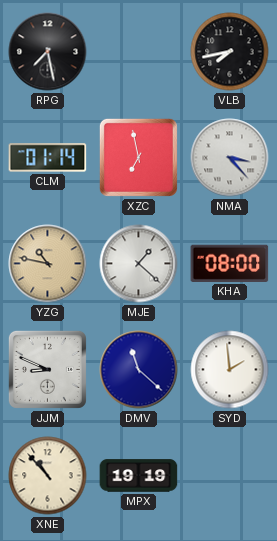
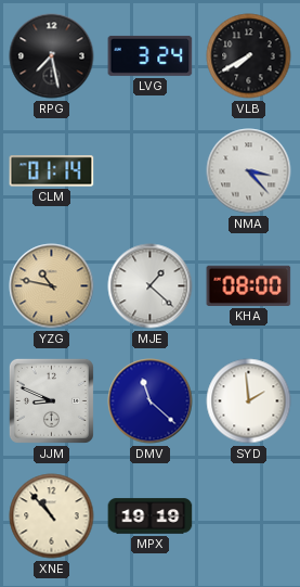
LVG: none -> 3:24 (151, 55)
VLB: 7:43 -> 7:40 (249, 56)
XZC: 6:58 -> none (138, 157)
